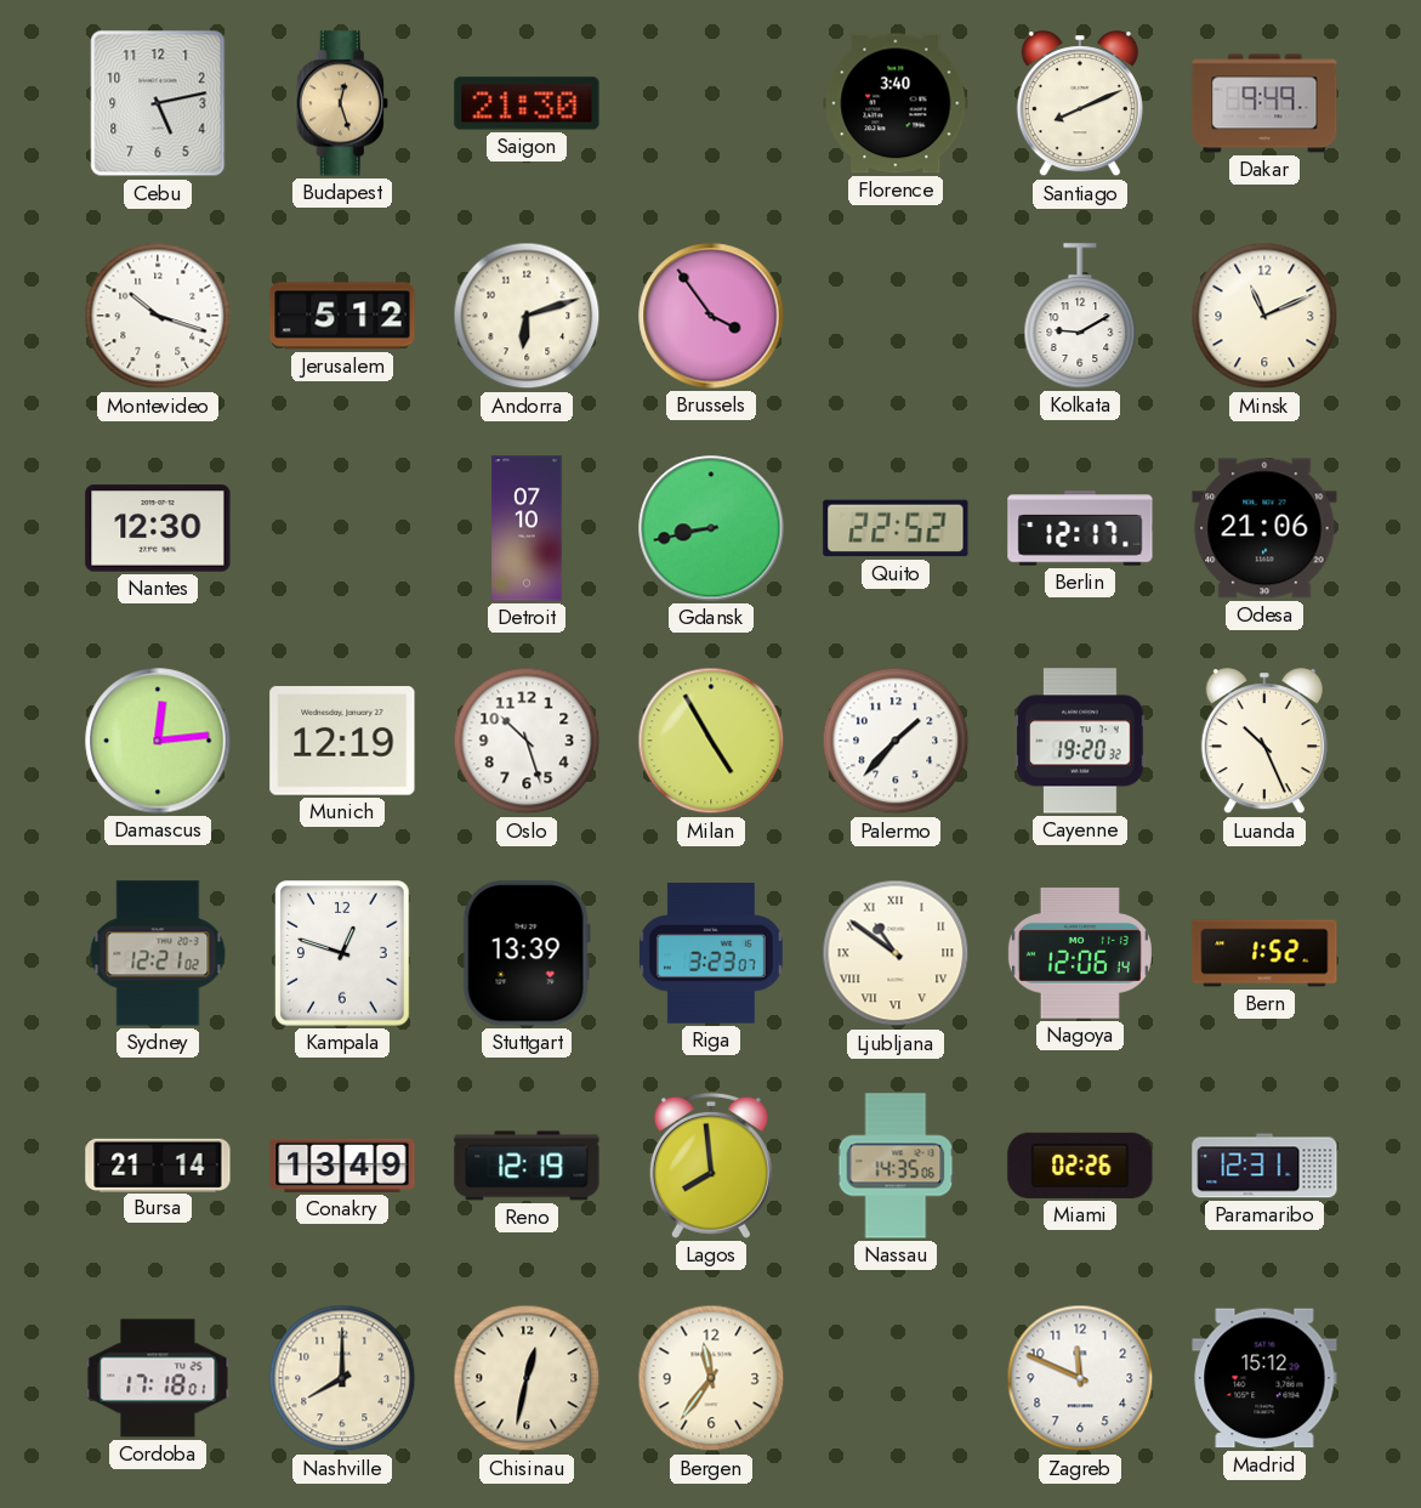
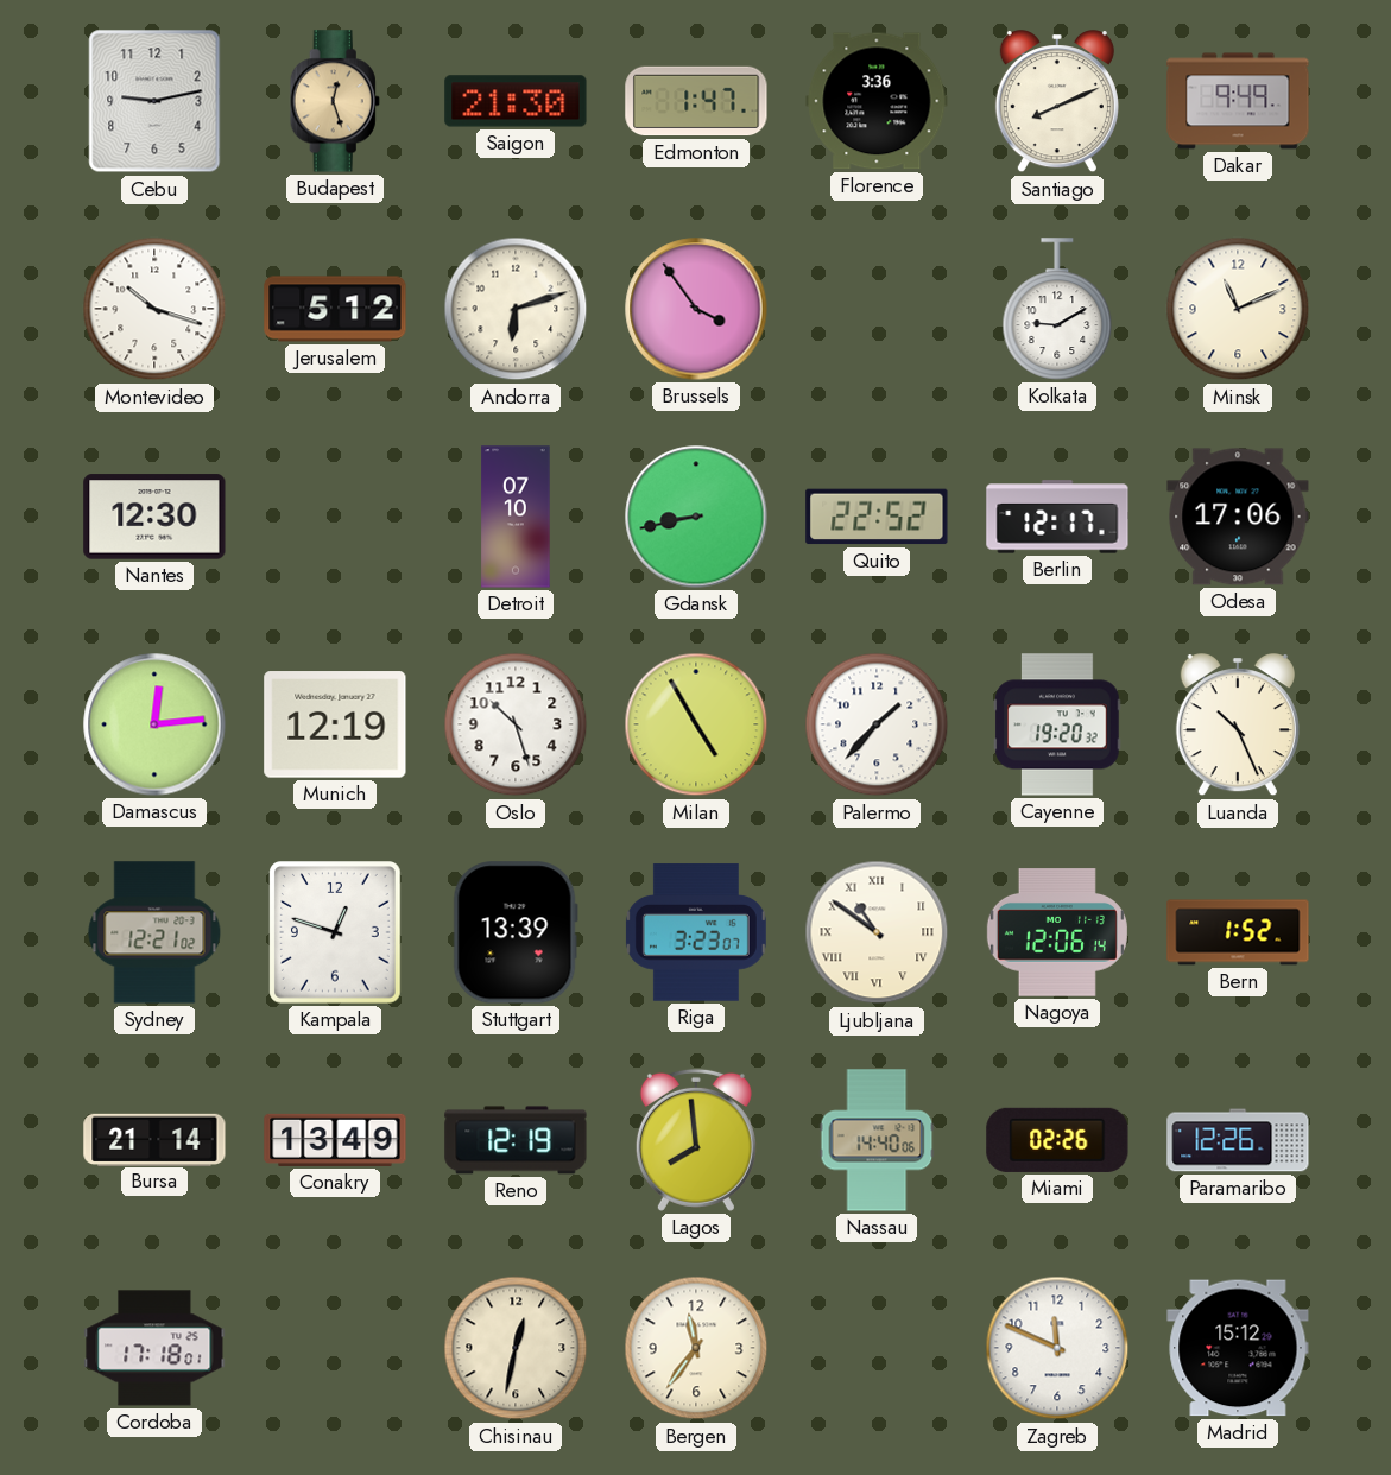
Cebu: 5:13 -> 9:13 (154, 101)
Edmonton: none -> 1:47 (696, 101)
Florence: 3:40 -> 3:36 (877, 101)
Odesa: 21:06 -> 17:06 (1238, 517)
Nassau: 14:35 -> 14:40 (877, 1140)
Paramaribo: 12:31 -> 12:26 (1238, 1140)
Nashville: 8:00 -> none (342, 1378)
